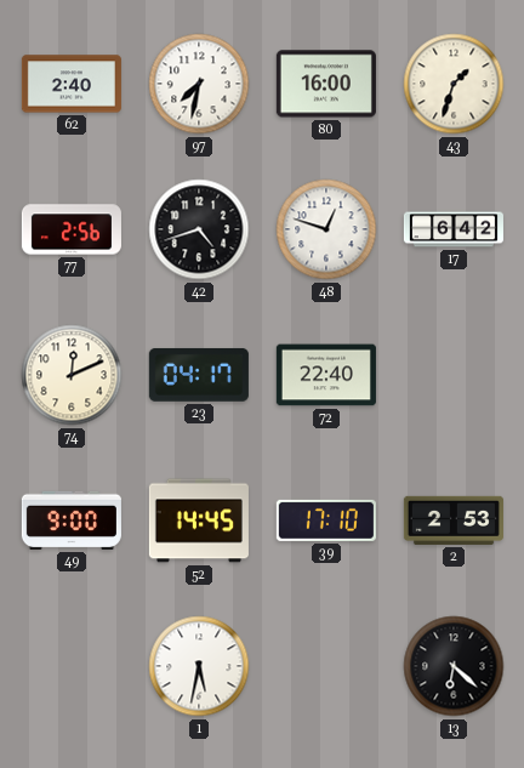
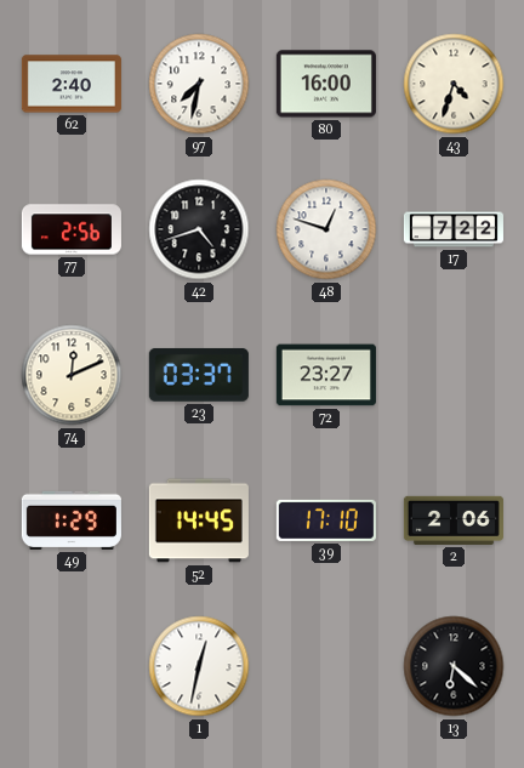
43: 1:33 -> 4:33 (454, 84)
17: 6:42 -> 7:22 (454, 229)
23: 04:17 -> 03:37 (199, 375)
72: 22:40 -> 23:27 (326, 375)
49: 9:00 -> 1:29 (72, 520)
2: 2:53 -> 2:06 (454, 520)
1: 5:32 -> 12:32 (199, 666)
